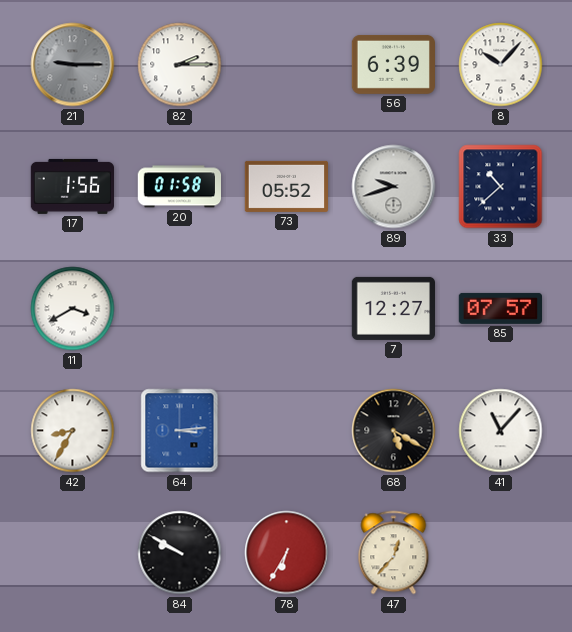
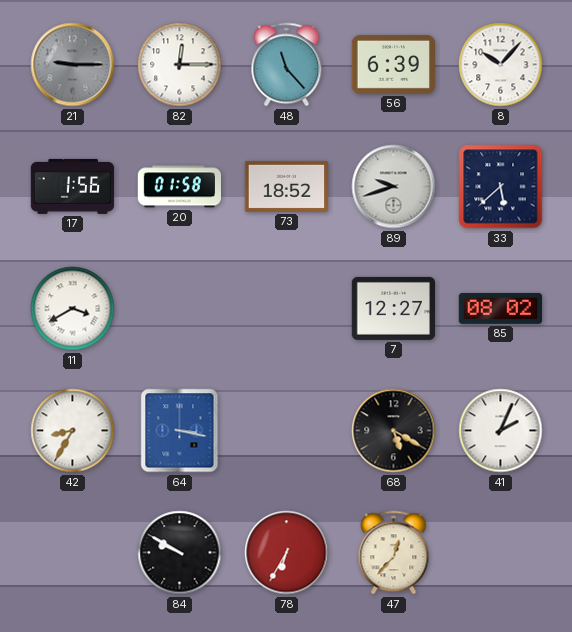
82: 2:15 -> 12:15 (180, 65)
48: none -> 11:23 (287, 65)
73: 05:52 -> 18:52 (286, 186)
33: 10:38 -> 5:38 (501, 187)
85: 07:57 -> 08:02 (500, 308)
64: 3:14 -> 3:17 (180, 431)
41: 11:07 -> 2:04 (501, 431)
